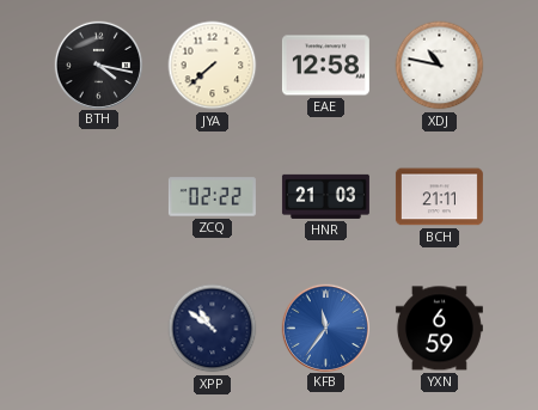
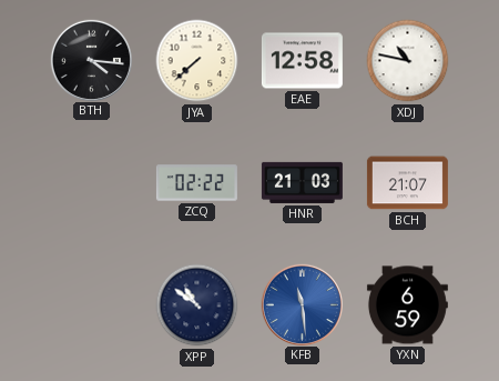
BTH: 4:17 -> 4:16 (91, 60)
BCH: 21:11 -> 21:07 (407, 183)
KFB: 11:36 -> 11:29 (302, 304)
